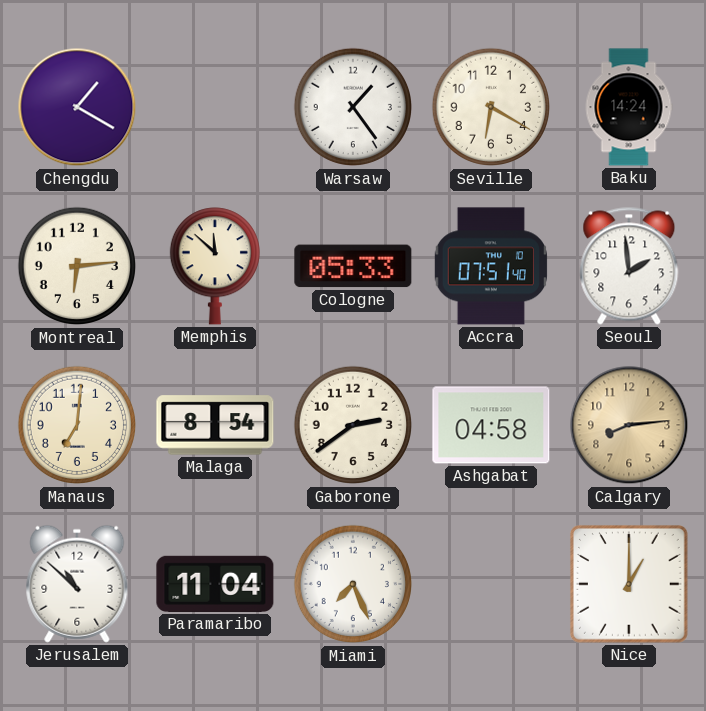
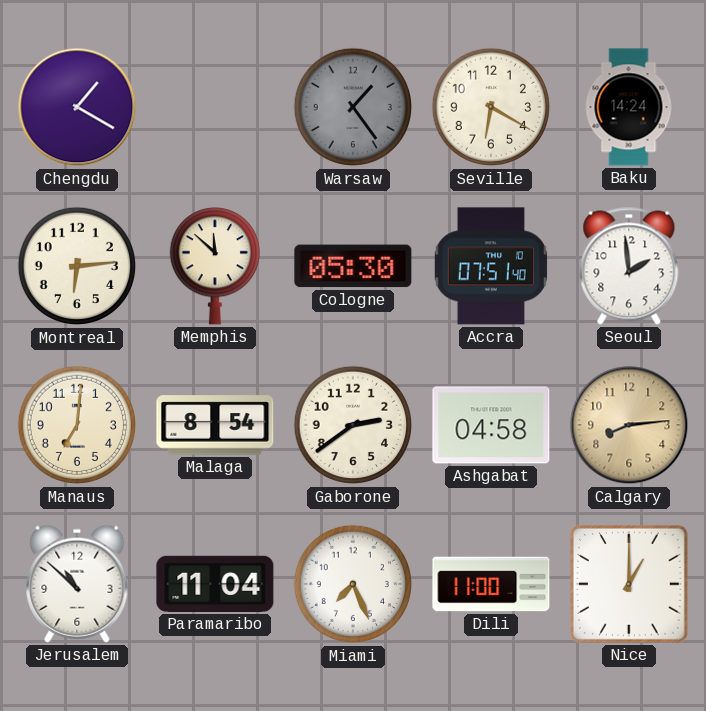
Warsaw dial: white -> grey (353, 107)
Cologne: 05:33 -> 05:30 (353, 266)
Dili: none -> 11:00 (491, 584)
